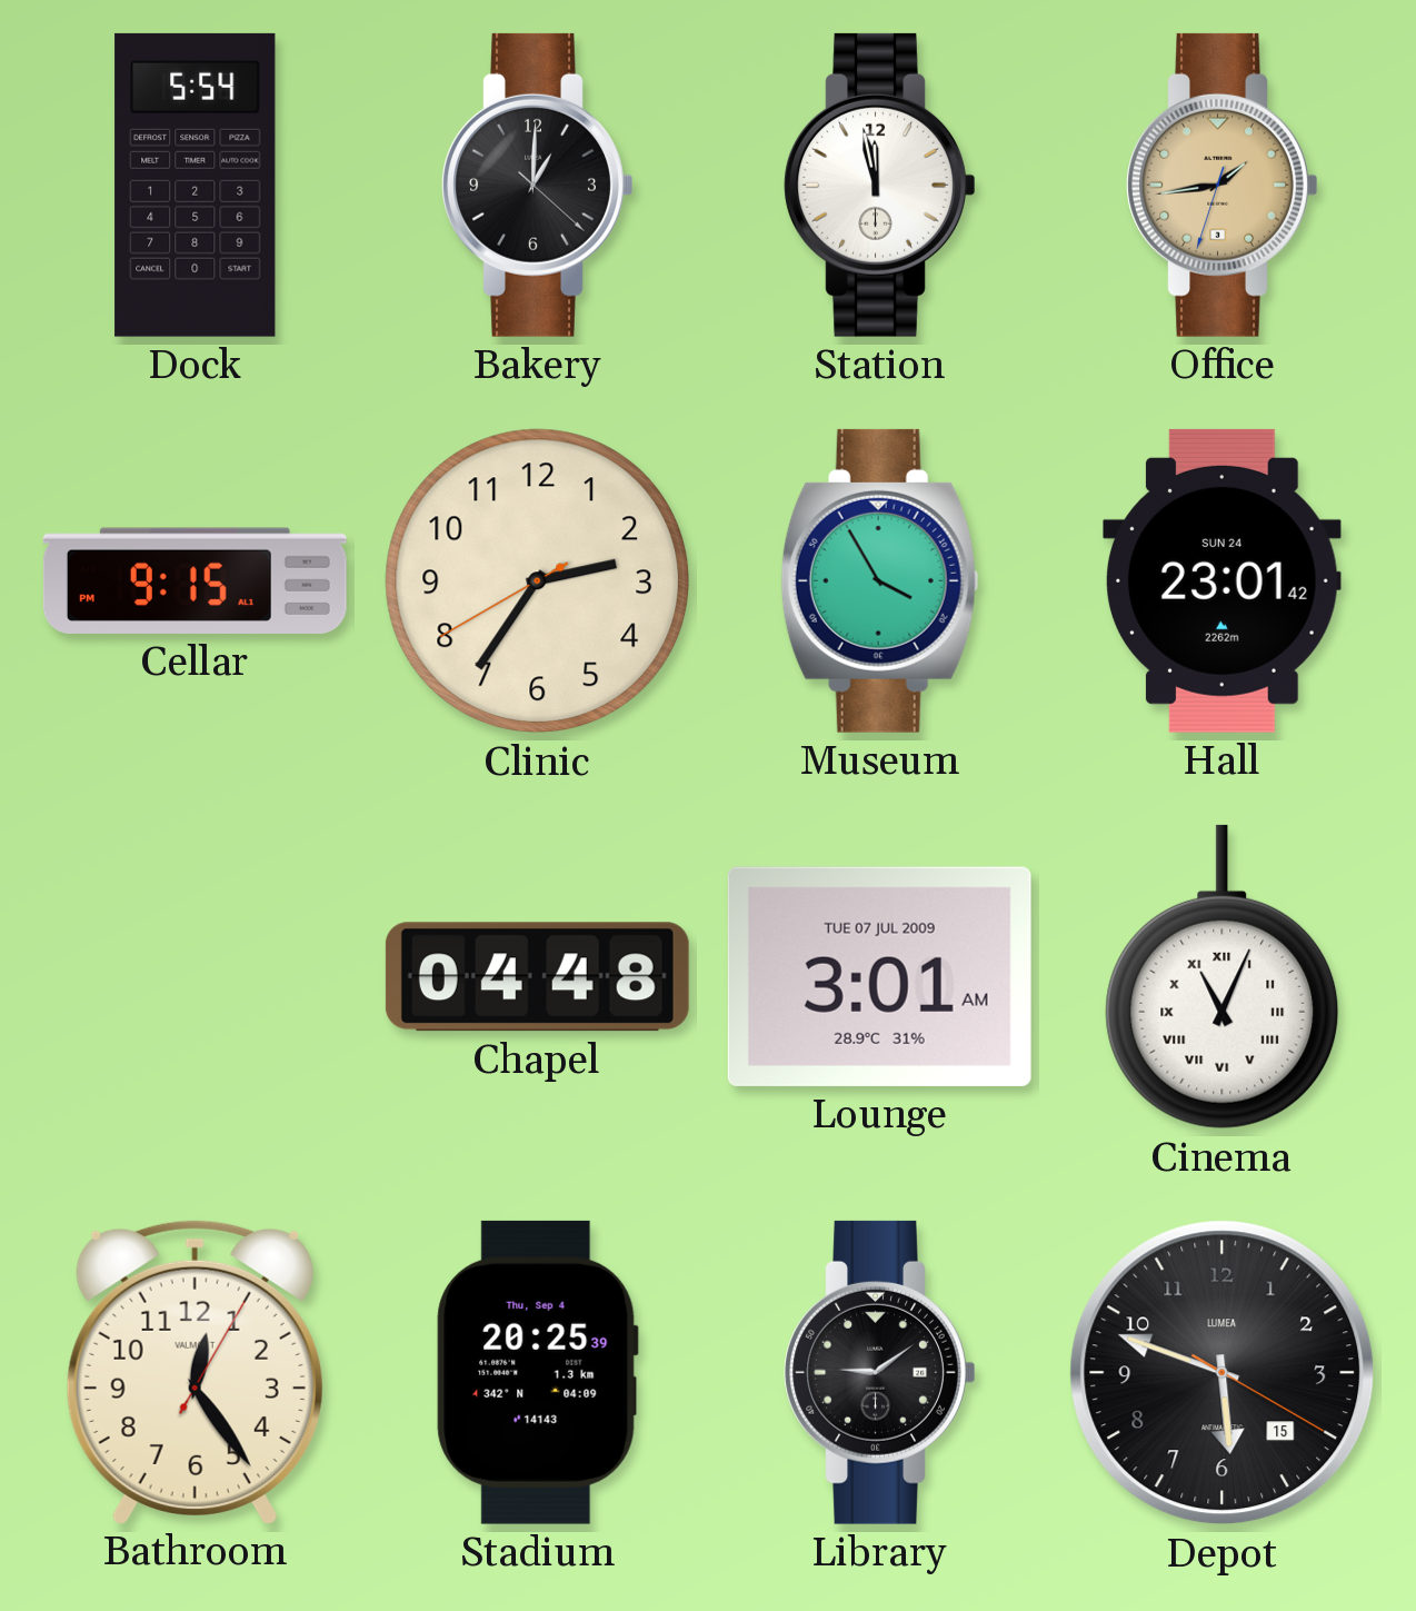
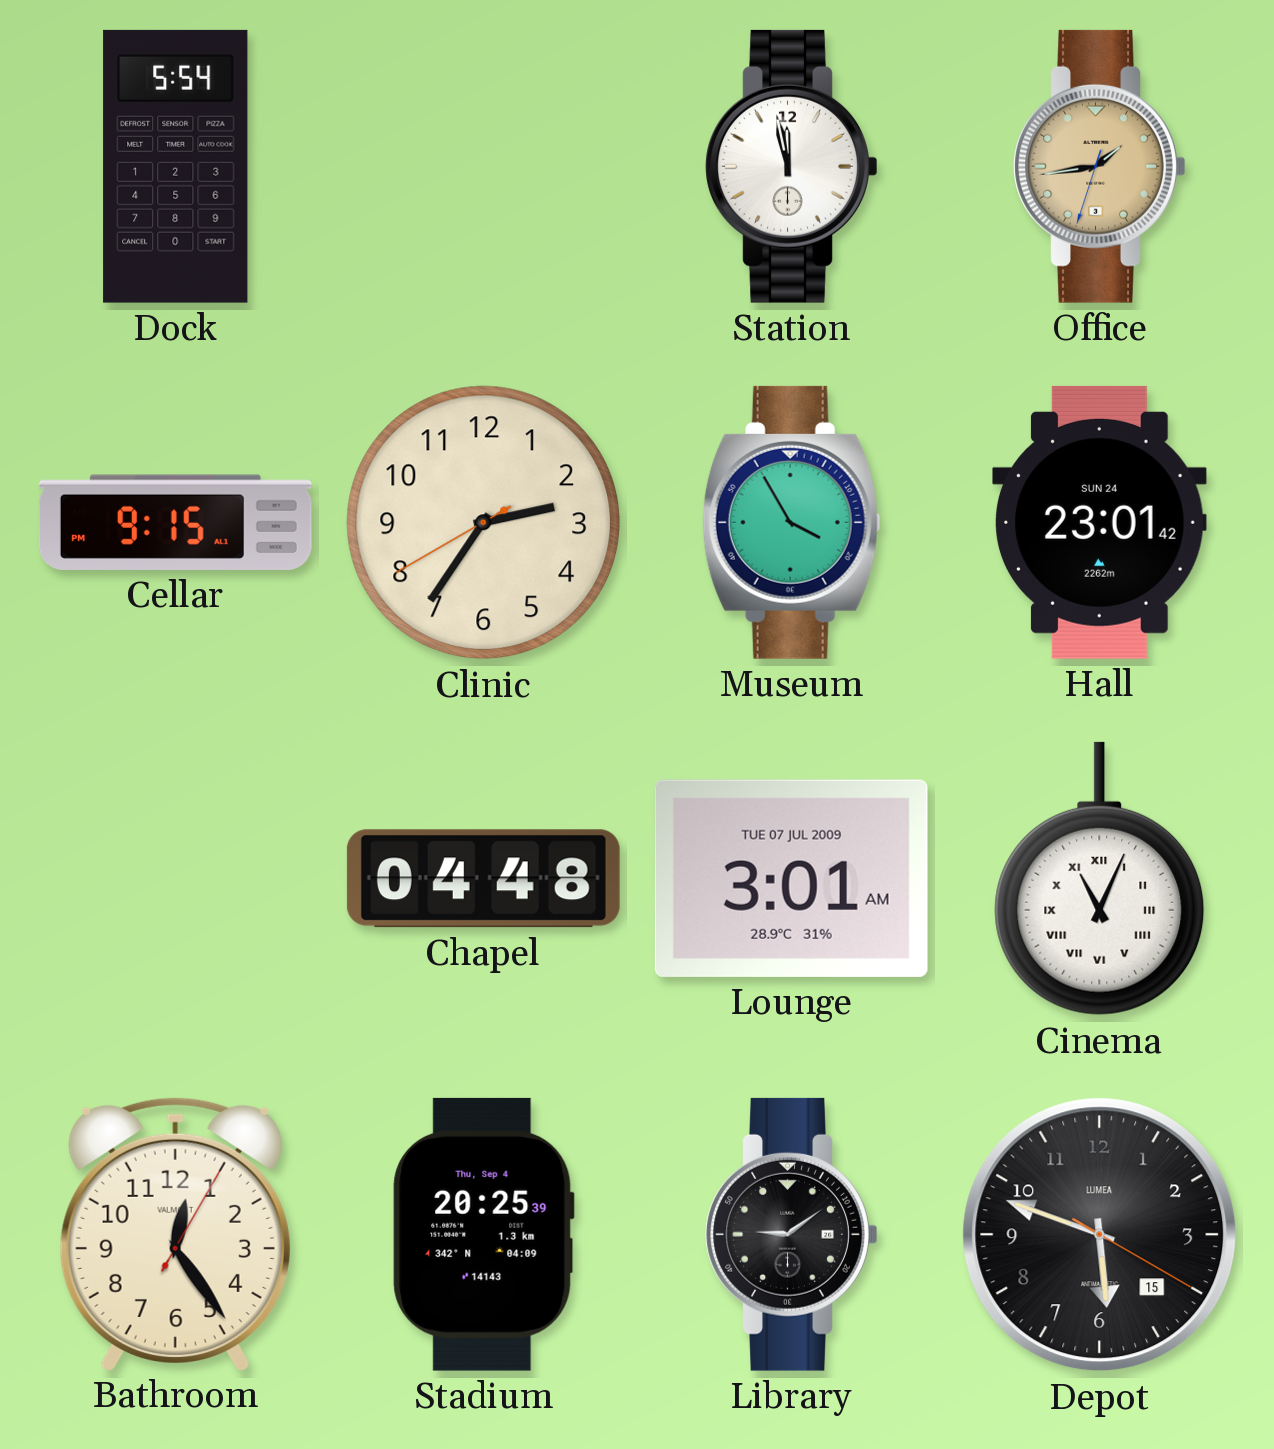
Bakery: 1:00 -> none (538, 185)
